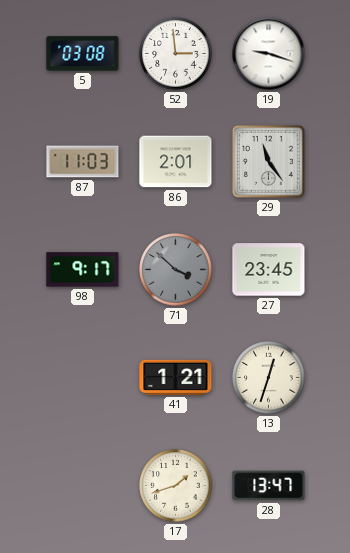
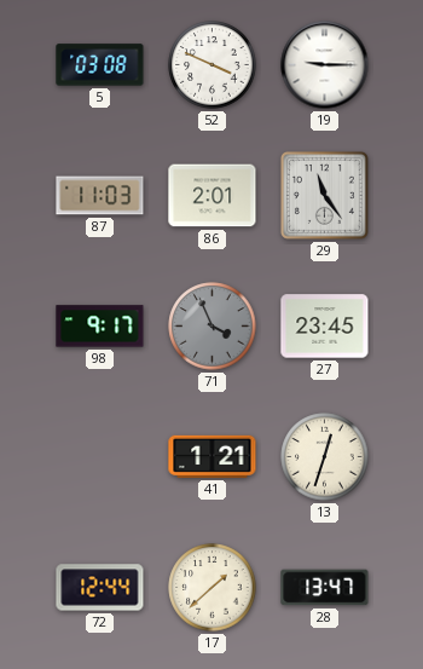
52: 2:59 -> 3:49 (213, 65)
19: 9:18 -> 9:15 (325, 65)
71: 3:52 -> 3:56 (213, 327)
72: none -> 12:44 (100, 588)
17: 1:42 -> 1:38 (213, 588)
